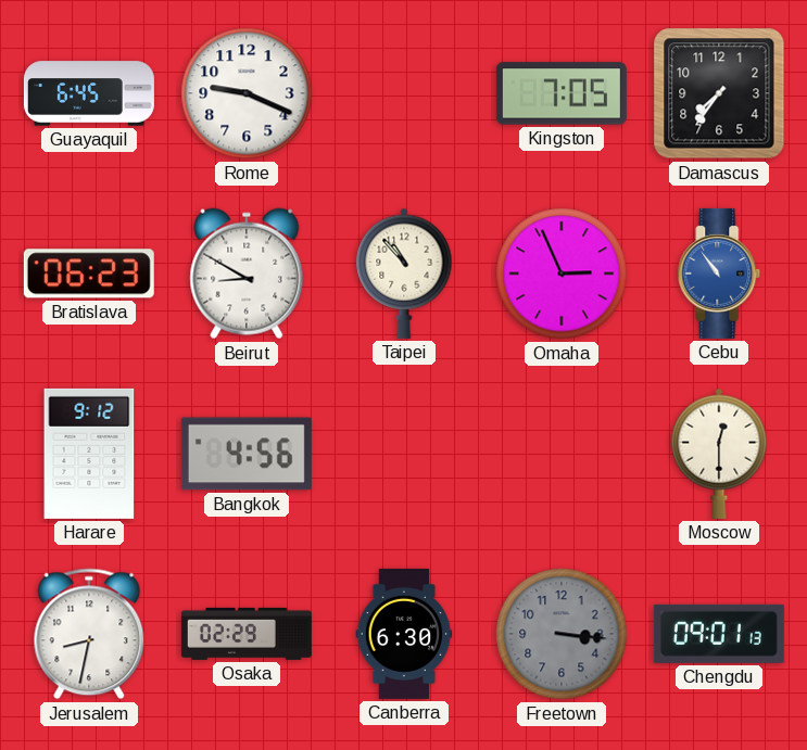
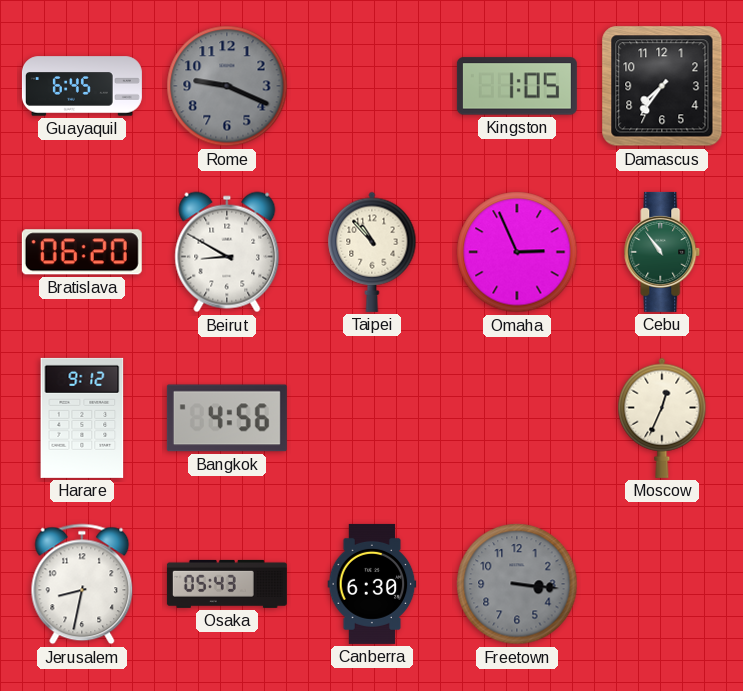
Rome dial: white -> grey (227, 86)
Kingston: 7:05 -> 1:05 (517, 86)
Bratislava: 06:23 -> 06:20 (82, 252)
Cebu dial: blue -> green (662, 252)
Moscow: 12:30 -> 12:34 (662, 418)
Osaka: 02:29 -> 05:43 (227, 584)
Chengdu: 09:01 -> none (719, 634)
